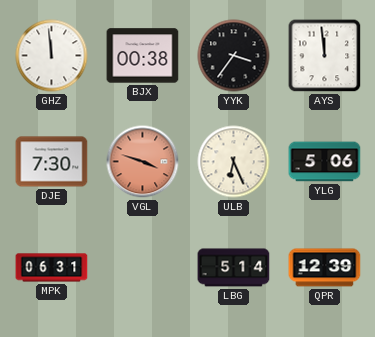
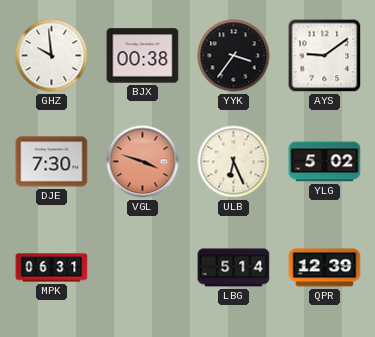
GHZ: 11:59 -> 9:59 (52, 56)
AYS: 11:59 -> 9:09 (325, 56)
YLG: 5:06 -> 5:02 (325, 162)
